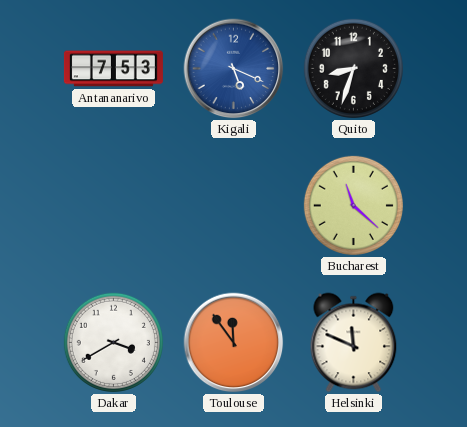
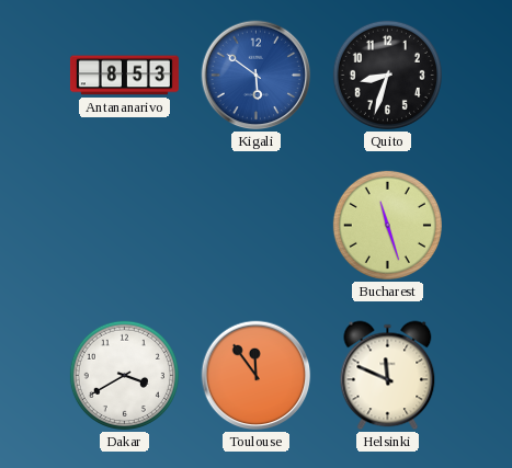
Antananarivo: 7:53 -> 8:53 (124, 76)
Kigali: 5:19 -> 5:51 (257, 76)
Bucharest: 11:22 -> 11:27 (387, 225)
